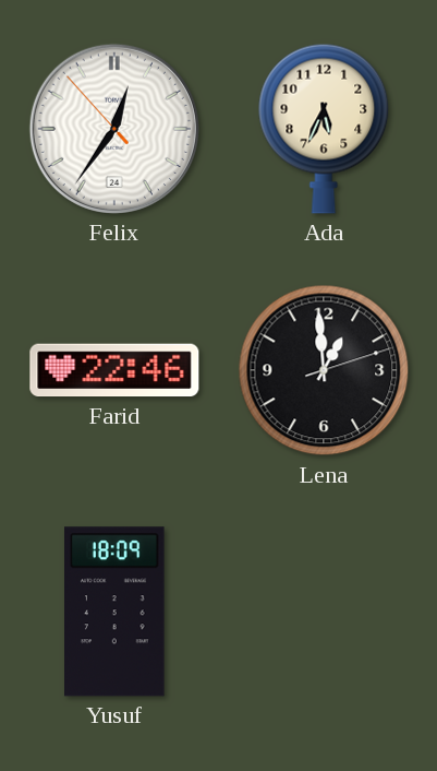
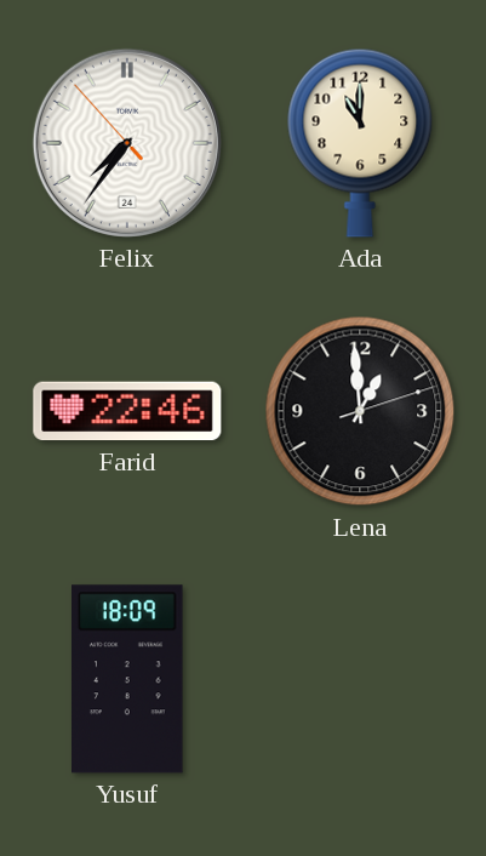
Felix: 12:35 -> 7:35 (127, 143)
Ada: 5:34 -> 11:00 (360, 143)
